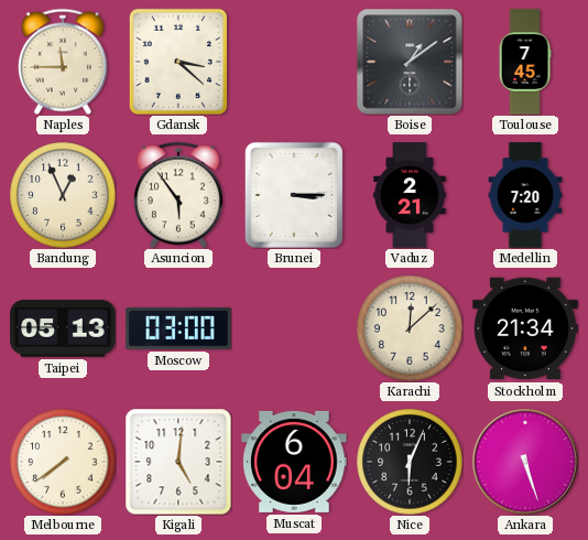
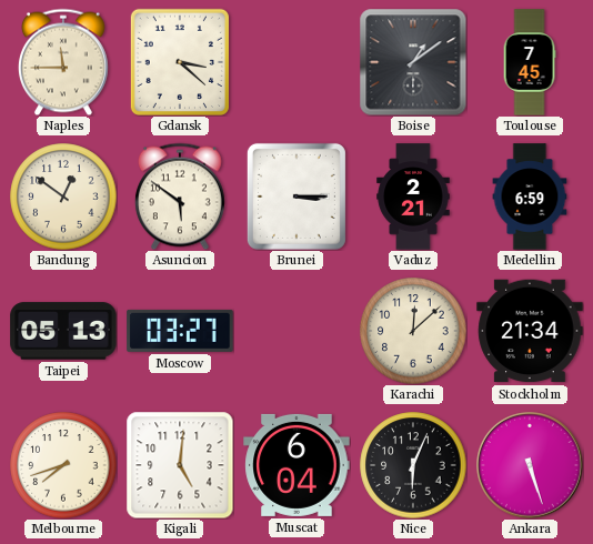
Bandung: 12:56 -> 12:51 (63, 197)
Asuncion: 5:54 -> 5:51 (180, 197)
Medellin: 7:20 -> 6:59 (530, 197)
Moscow: 03:00 -> 03:27 (180, 331)
Melbourne: 7:39 -> 7:42 (63, 465)
